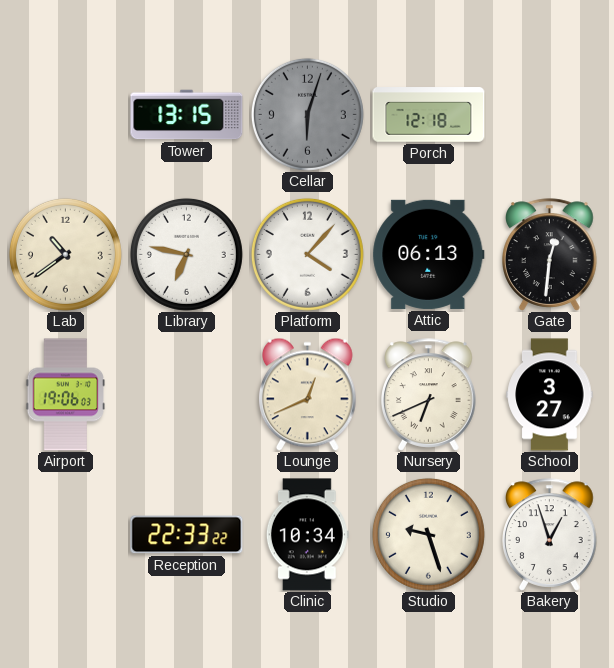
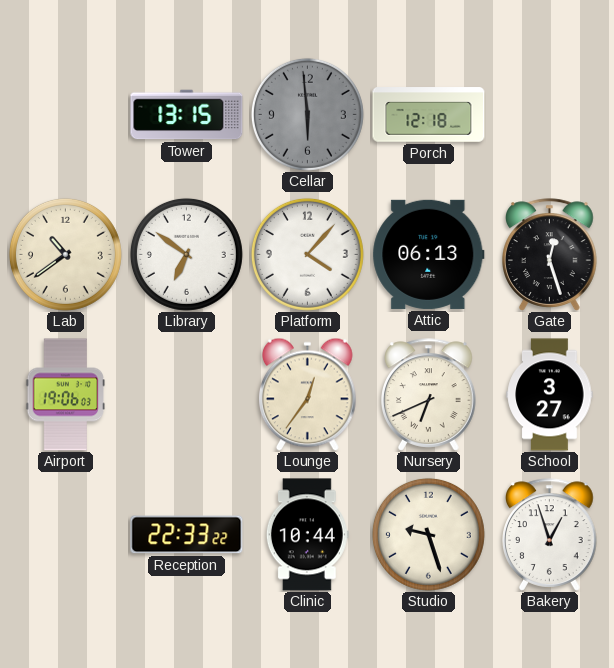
Cellar: 6:03 -> 5:59 (307, 114)
Library: 6:47 -> 6:51 (186, 254)
Gate: 12:31 -> 12:27 (550, 255)
Lounge: 12:41 -> 12:36 (308, 394)
Clinic: 10:34 -> 10:44 (307, 535)
